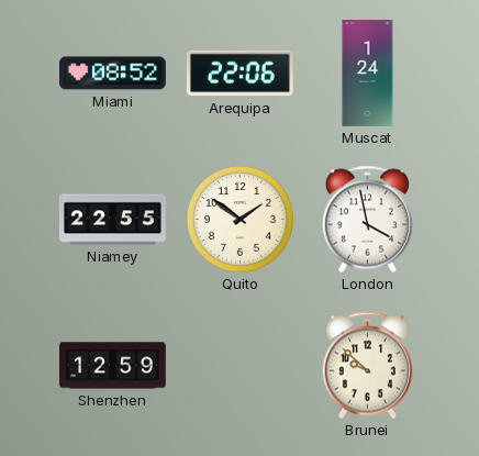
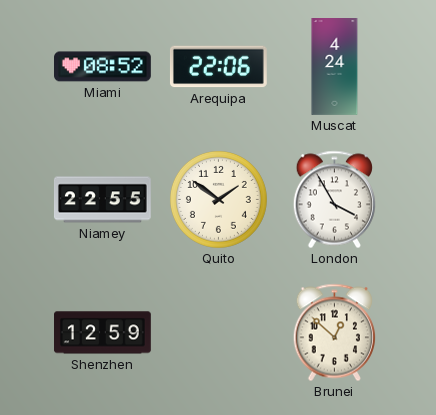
Muscat: 1:24 -> 4:24 (335, 67)
London: 3:58 -> 3:55 (334, 200)
Brunei: 9:52 -> 12:52 (334, 333)
